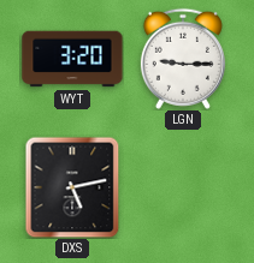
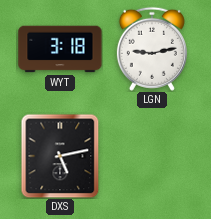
WYT: 3:20 -> 3:18 (60, 49)
LGN: 9:15 -> 9:13 (152, 49)
